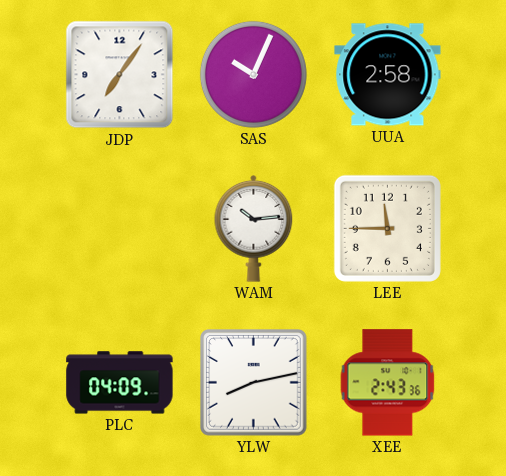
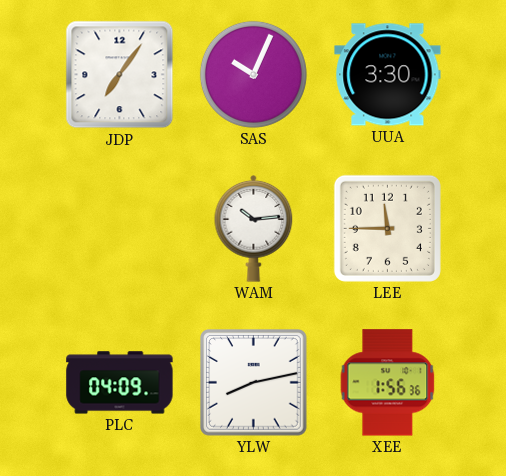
UUA: 2:58 -> 3:30 (388, 75)
XEE: 2:43 -> 1:56 (388, 383)
